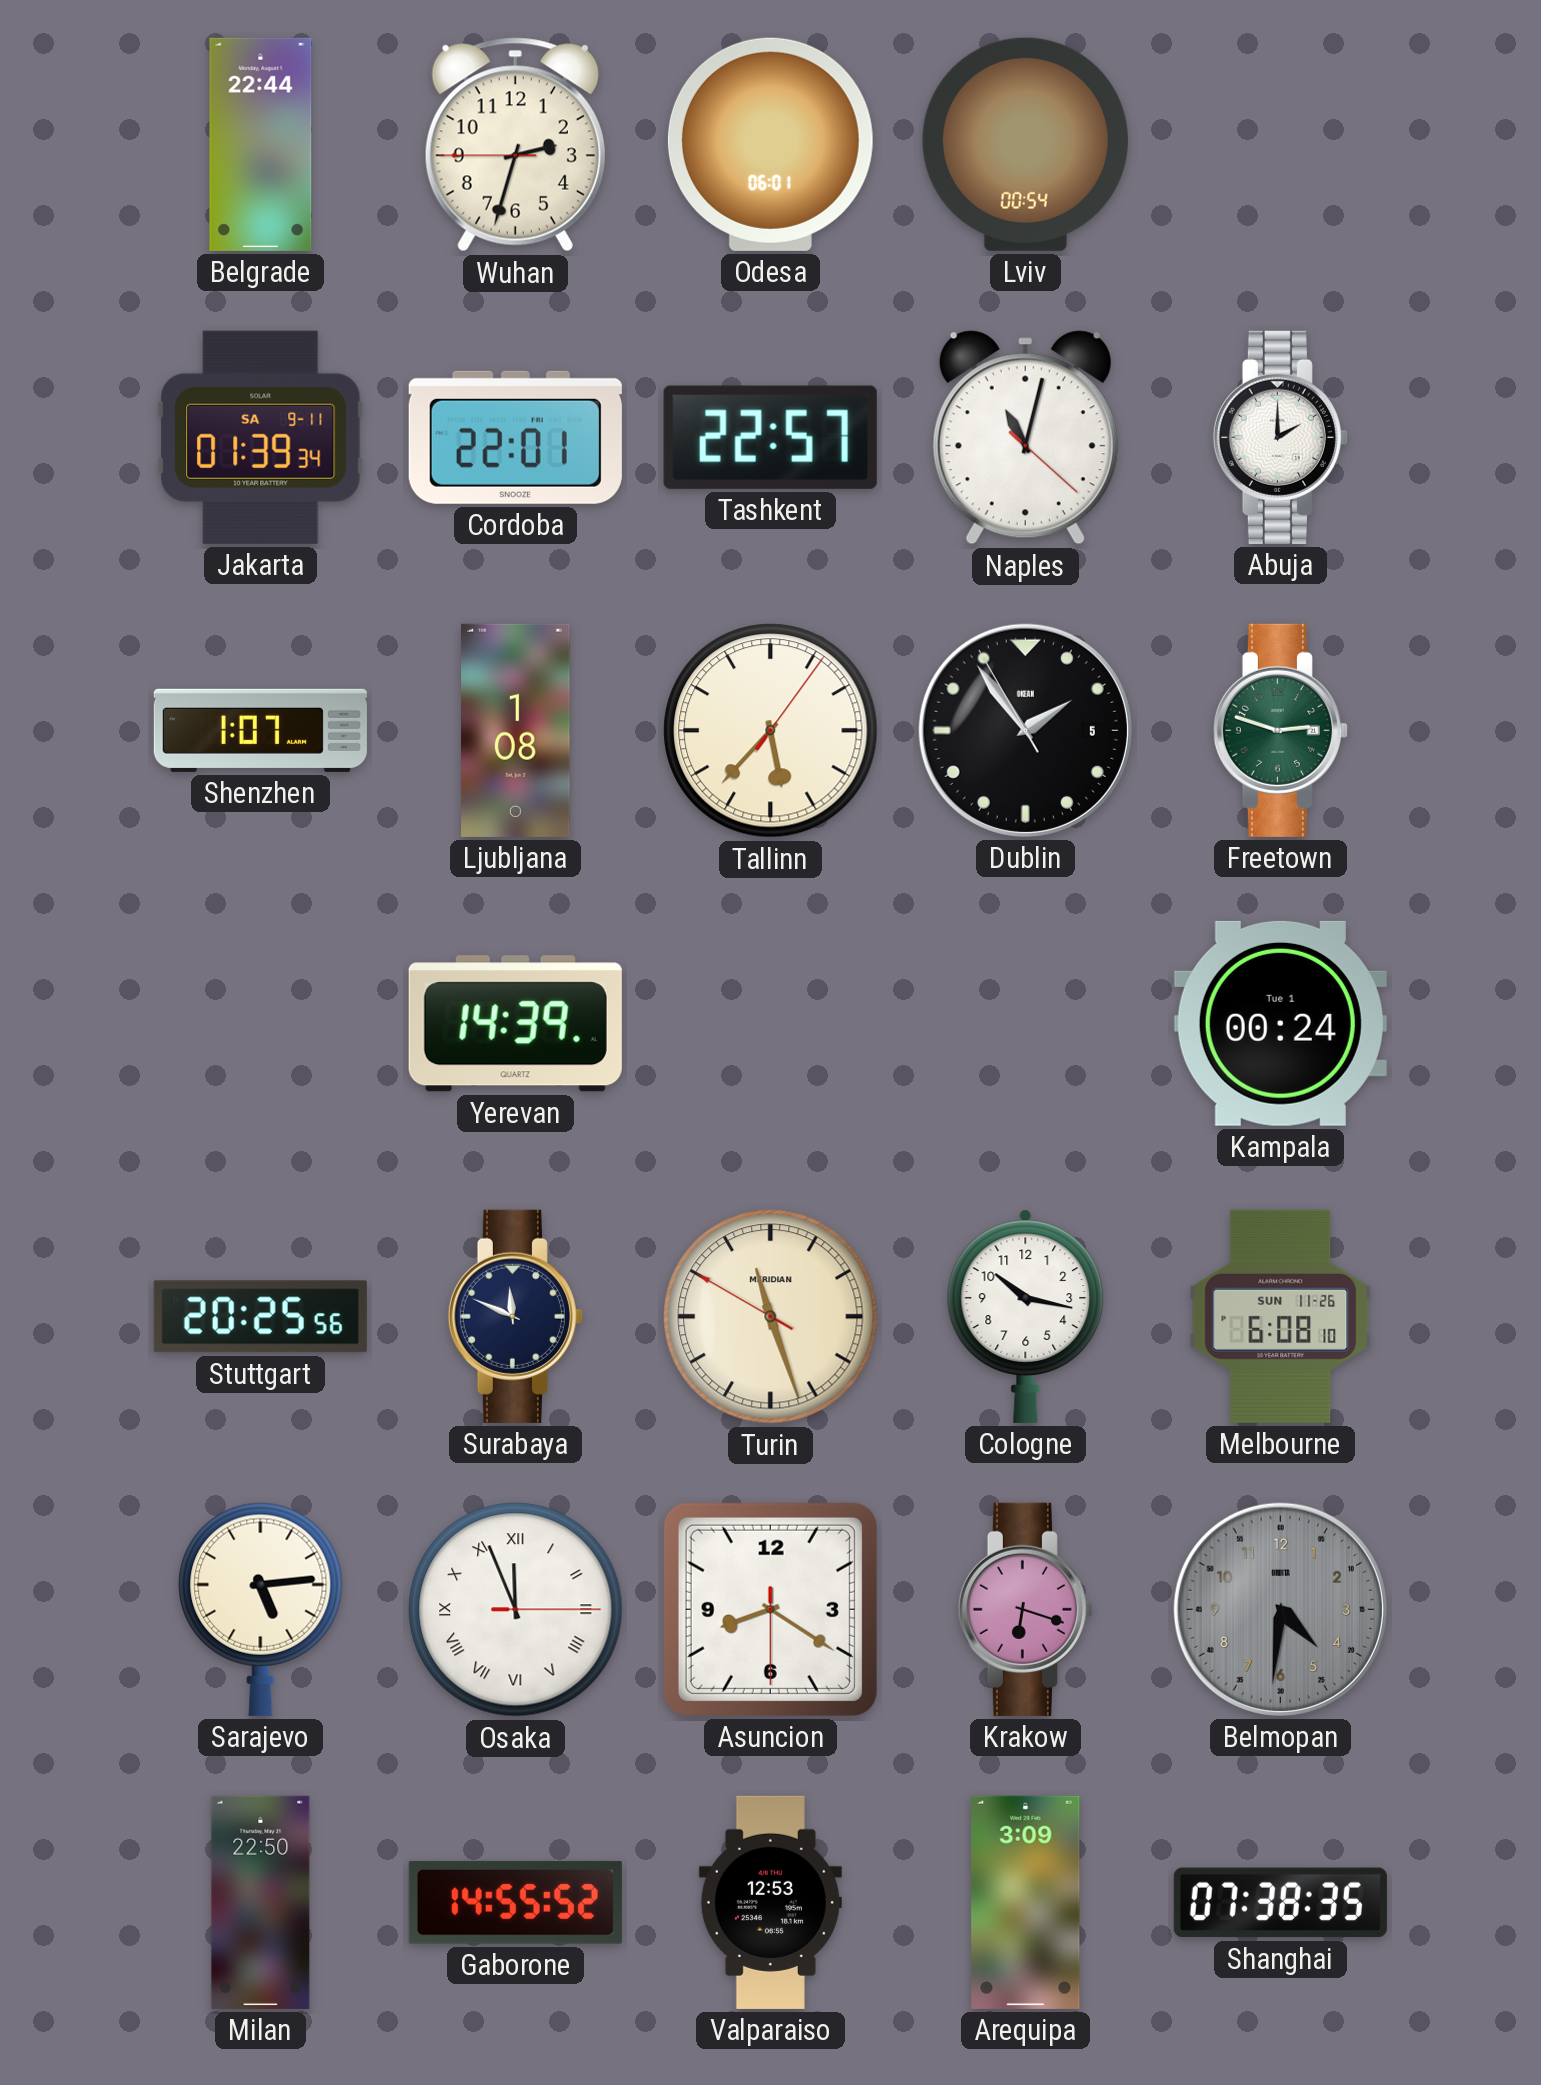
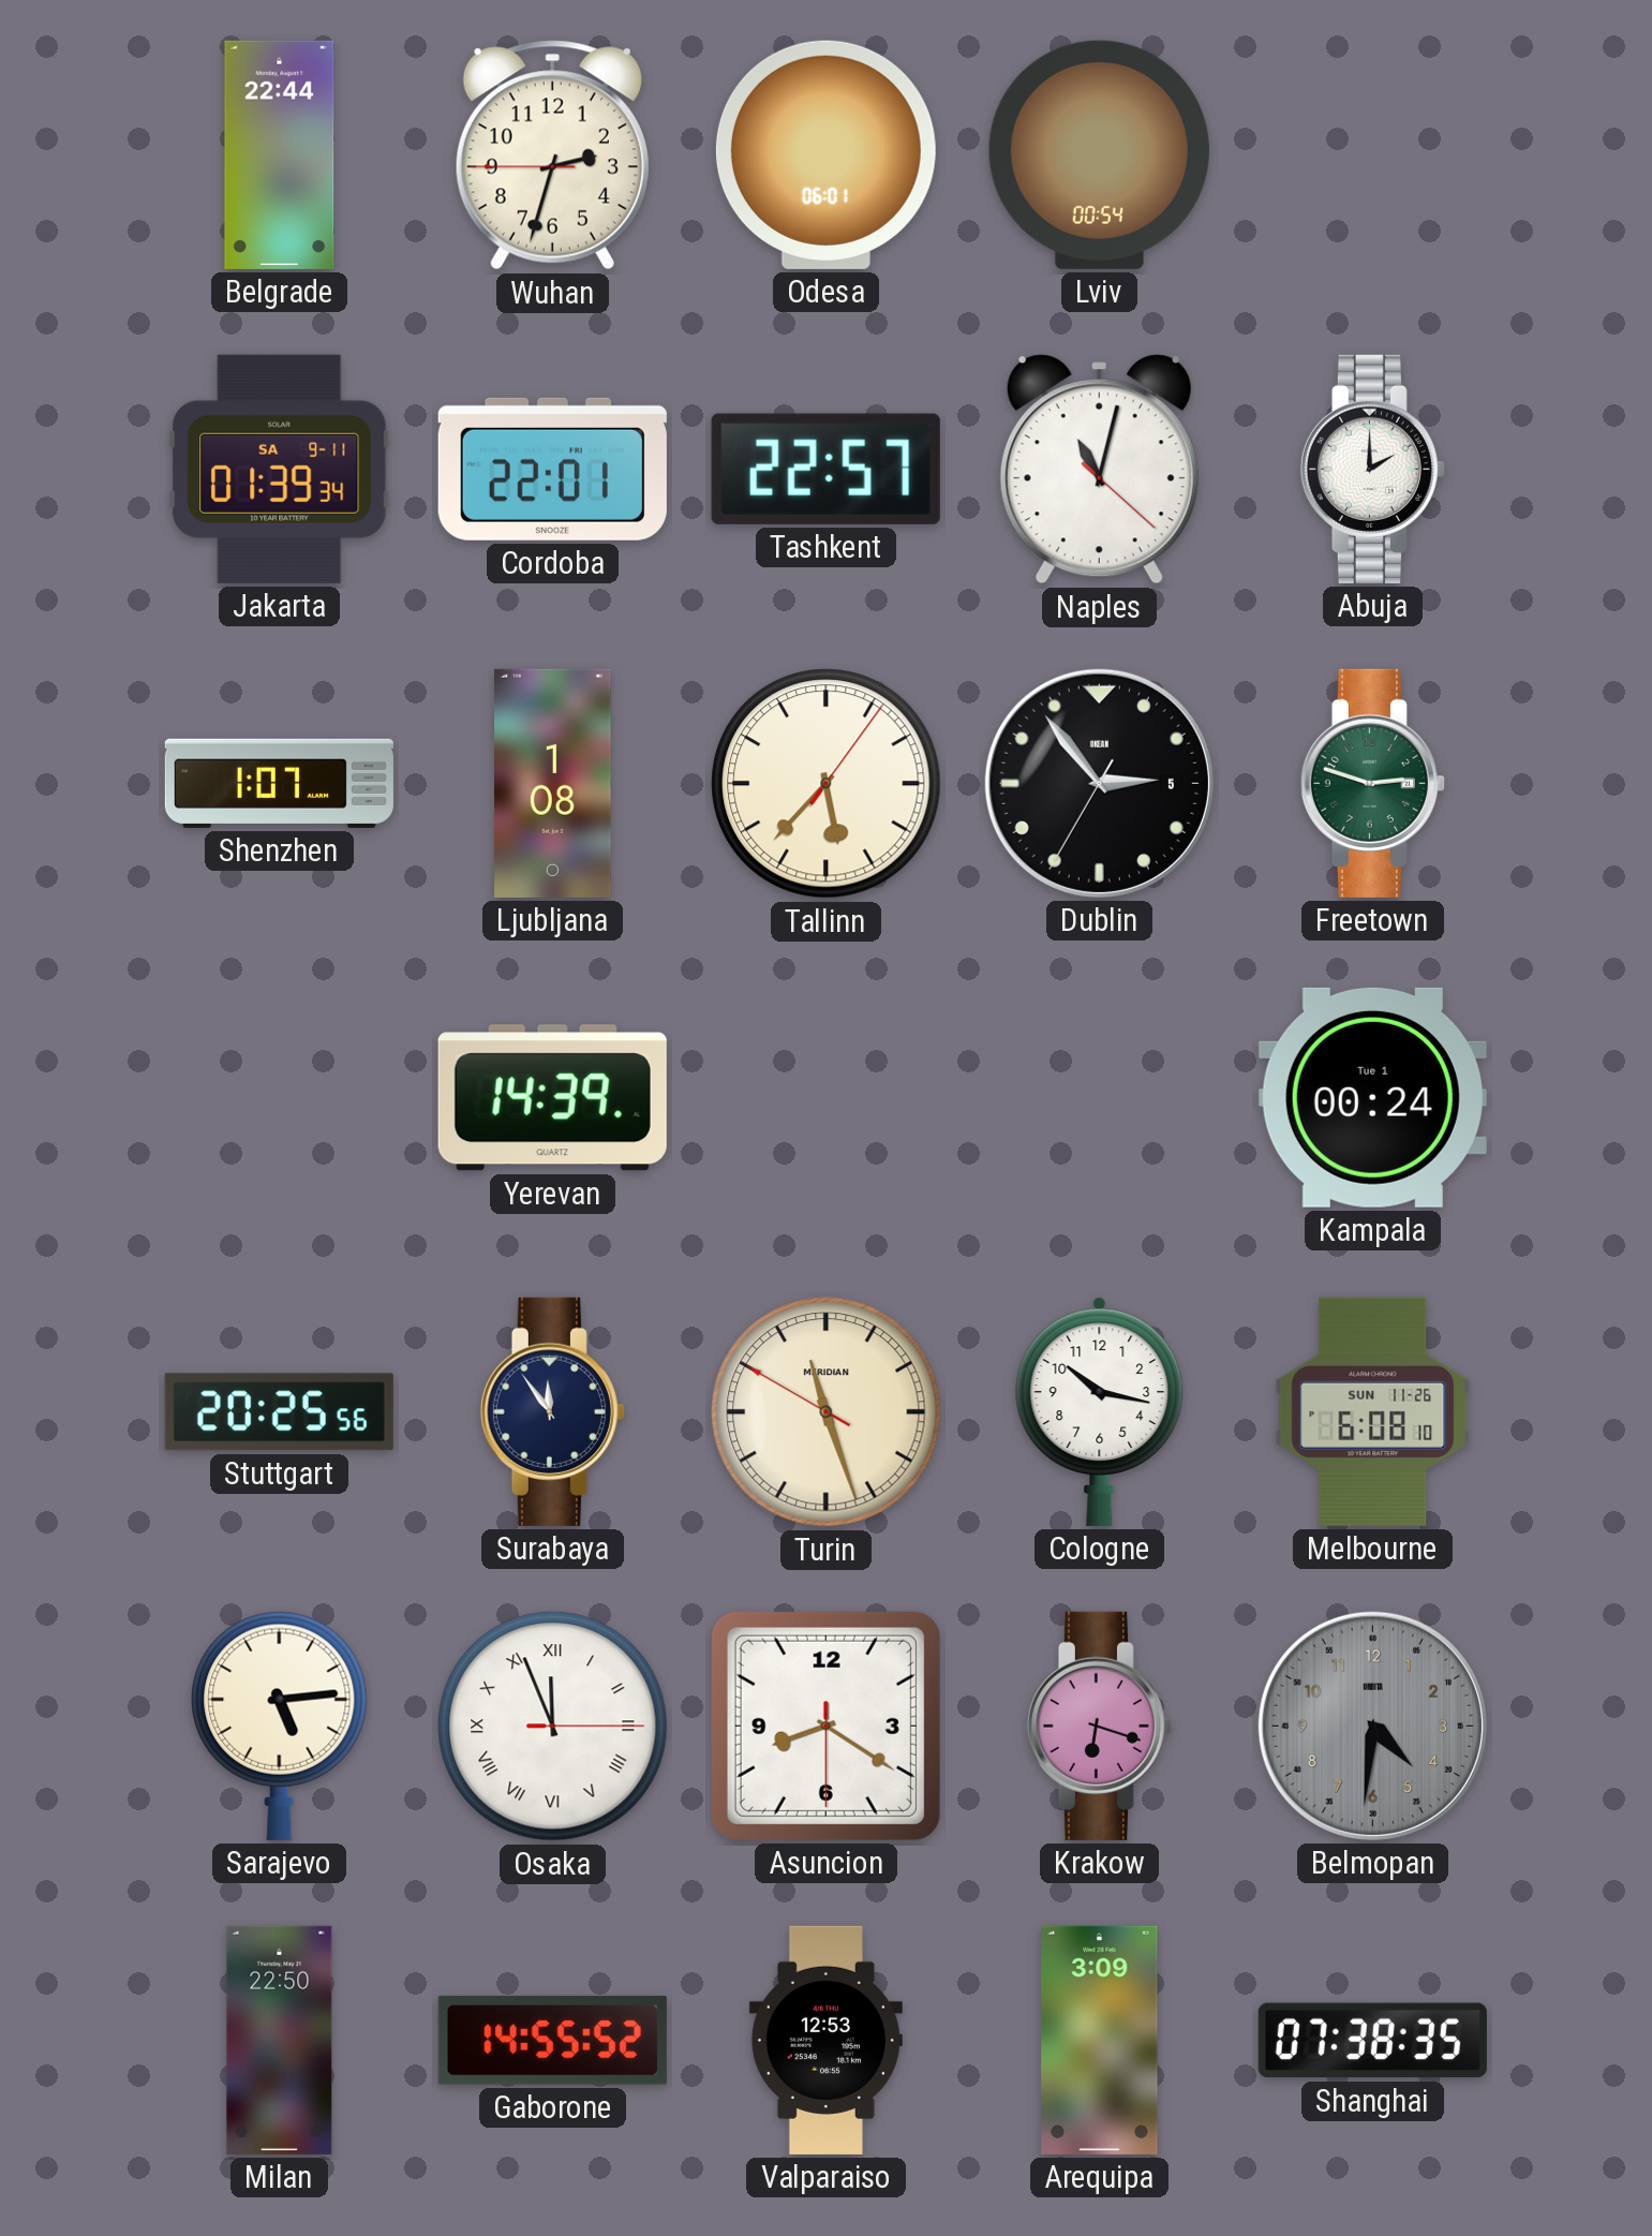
Dublin: 1:53 -> 2:53 (1099, 783)
Surabaya: 11:49 -> 11:54 (552, 1411)
